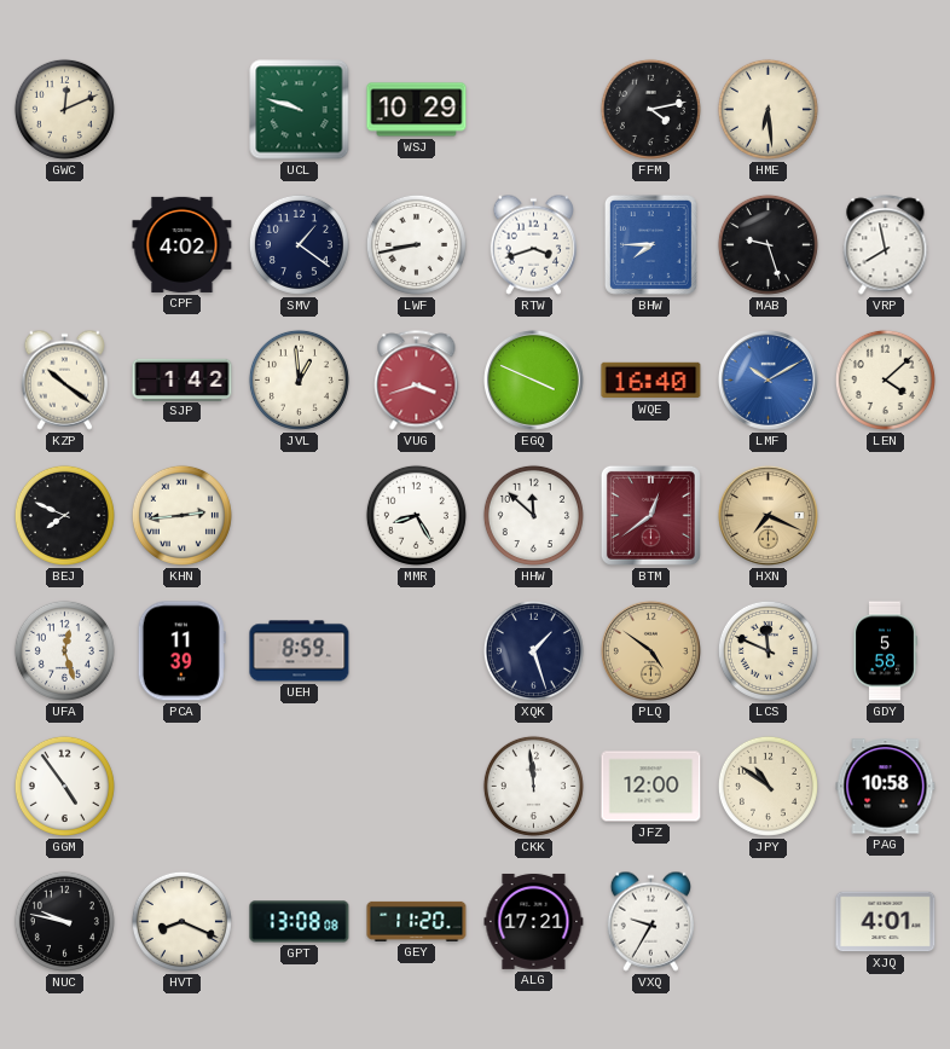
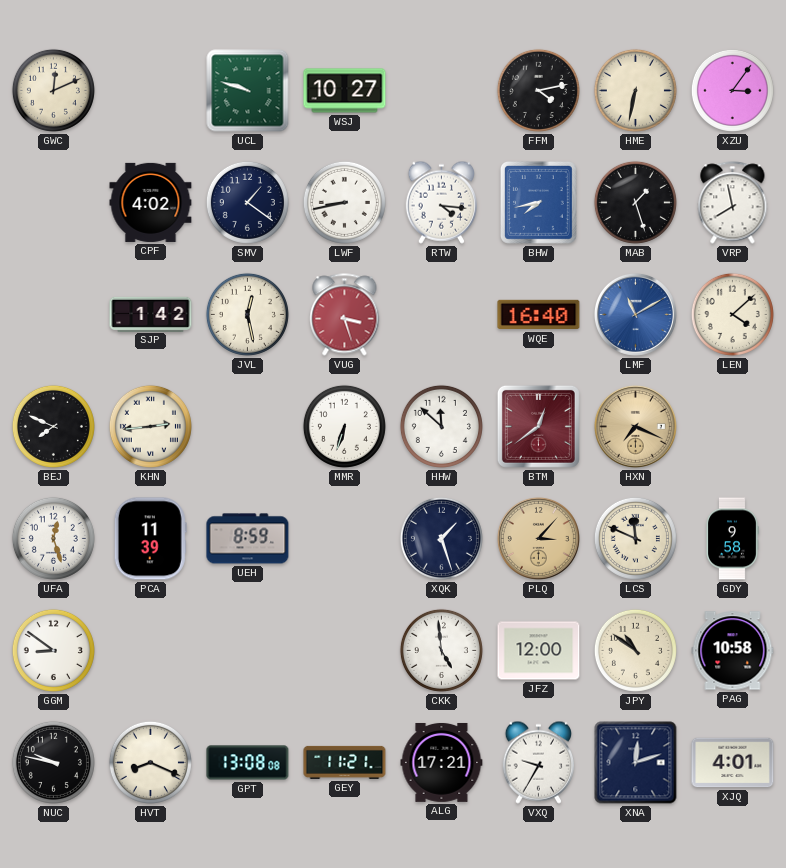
WSJ: 10:29 -> 10:27 (345, 91)
HME: 6:29 -> 6:32 (635, 90)
XZU: none -> 3:06 (732, 90)
RTW: 3:42 -> 4:16 (441, 202)
BHW: 7:45 -> 7:43 (538, 202)
MAB: 9:27 -> 1:27 (635, 202)
KZP: 10:21 -> none (64, 379)
JVL: 12:59 -> 12:28 (247, 314)
VUG: 3:42 -> 3:27 (345, 315)
EGQ: 3:49 -> none (533, 379)
LMF: 10:10 -> 11:10 (635, 314)
MMR: 8:25 -> 6:33 (344, 426)
PLQ: 4:51 -> 3:07 (538, 538)
GDY: 5:58 -> 9:58 (732, 539)
GGM: 4:54 -> 8:51 (53, 650)
CKK: 11:59 -> 4:59 (441, 650)
GEY: 11:20 -> 11:21 (345, 762)
XNA: none -> 12:12 (636, 763)
